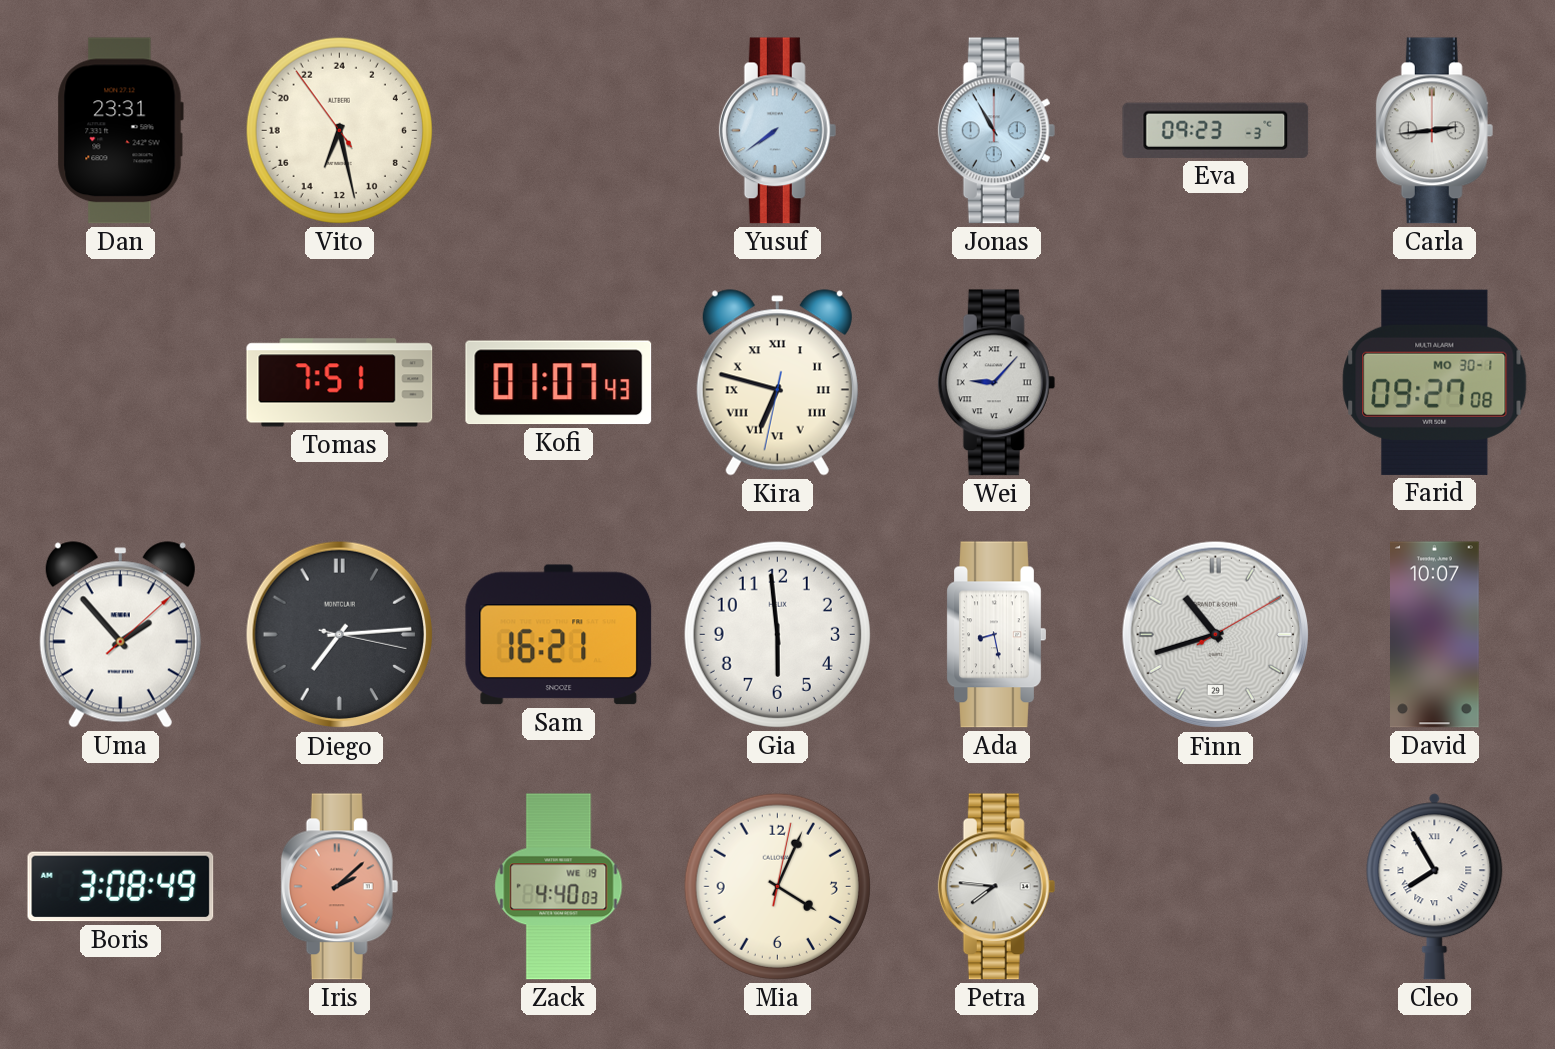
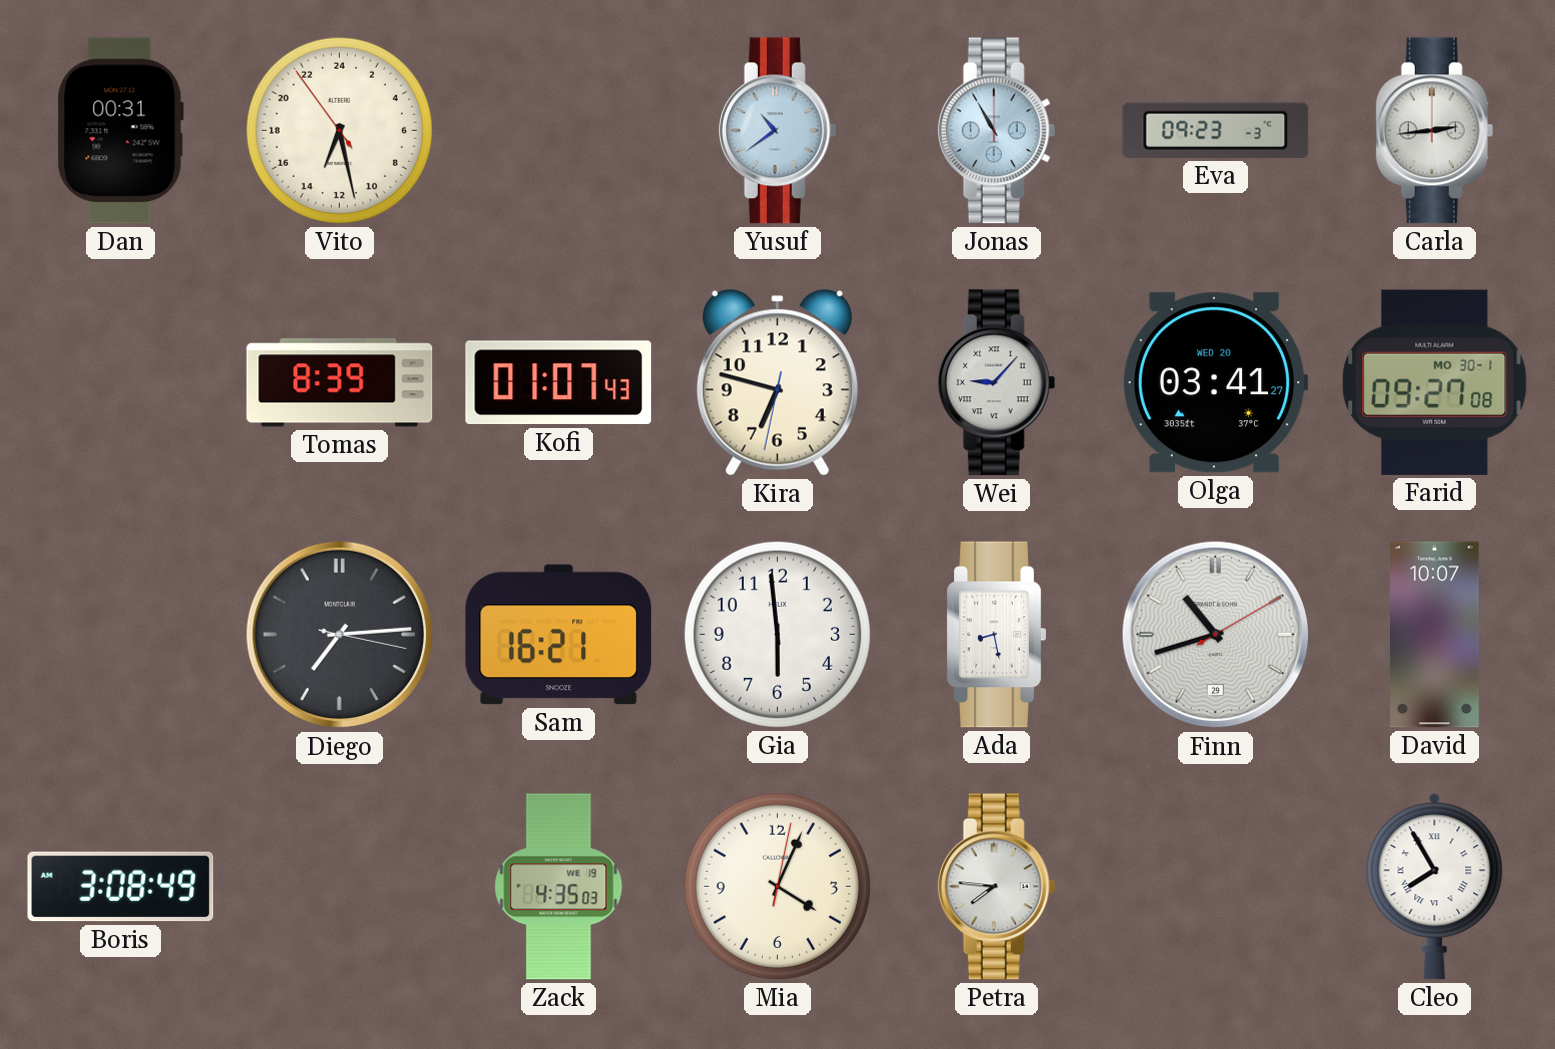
Dan: 23:31 -> 00:31 (120, 131)
Yusuf: 7:39 -> 10:39 (778, 131)
Tomas: 7:51 -> 8:39 (340, 383)
Kira numerals: Roman -> Arabic (777, 383)
Olga: none -> 03:41 (1215, 383)
Uma: 1:53 -> none (120, 635)
Iris: 2:08 -> none (340, 887)
Zack: 4:40 -> 4:35 (559, 887)
